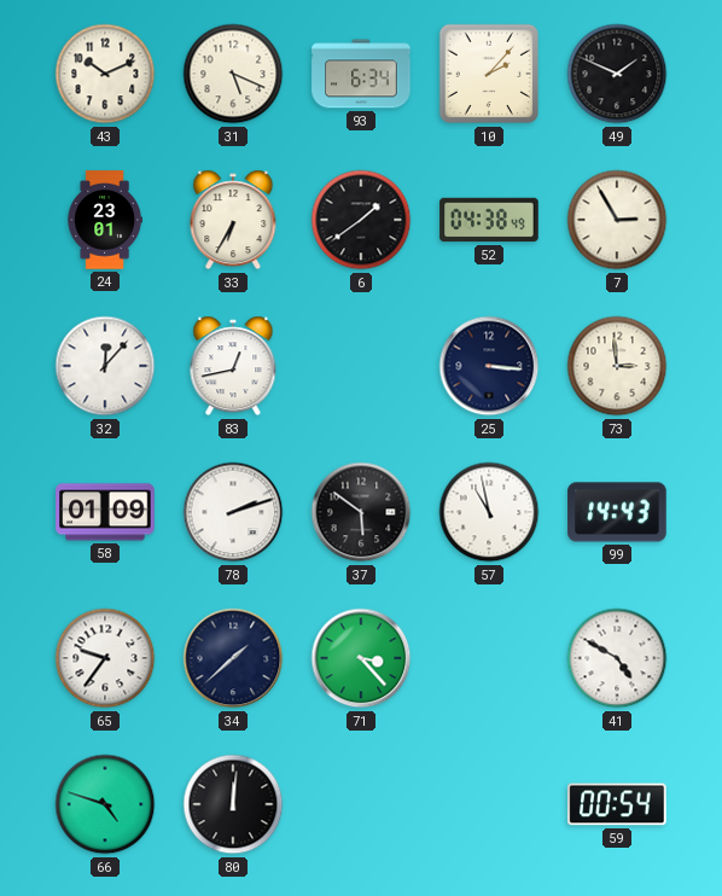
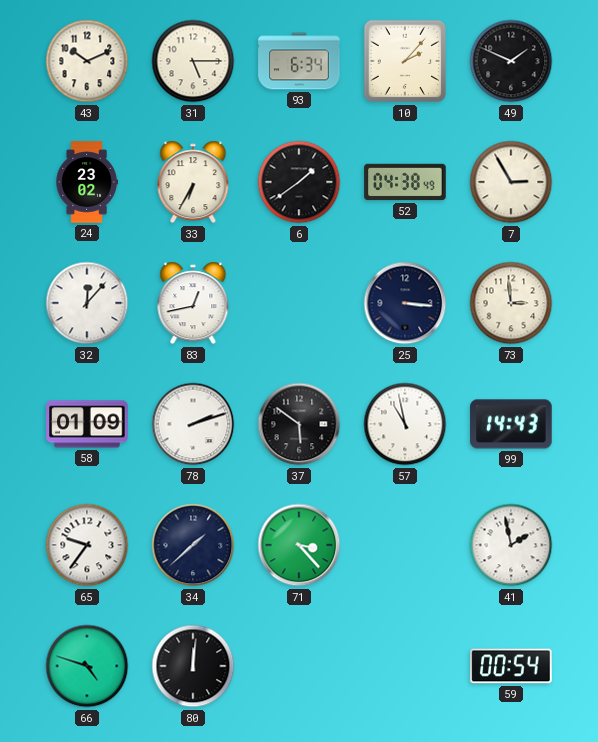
31: 5:19 -> 5:15 (193, 61)
24: 23:01 -> 23:02 (87, 182)
41: 4:50 -> 1:58 (511, 545)
